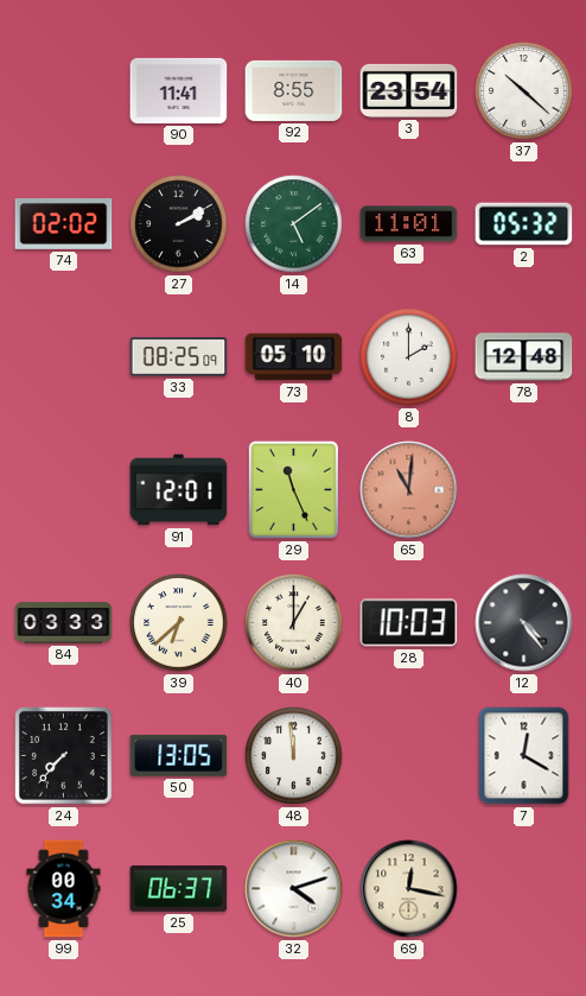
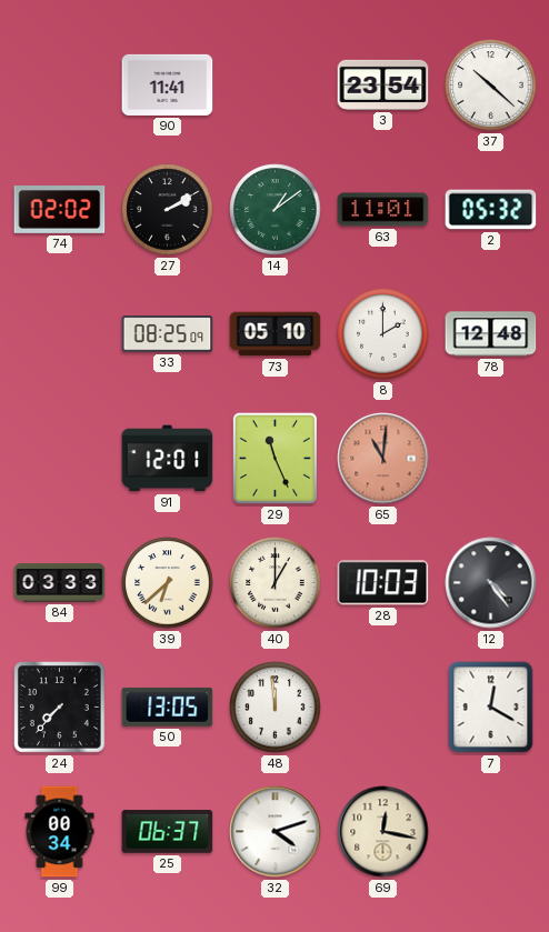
92: 8:55 -> none (294, 90)
14: 5:09 -> 1:09 (276, 210)
